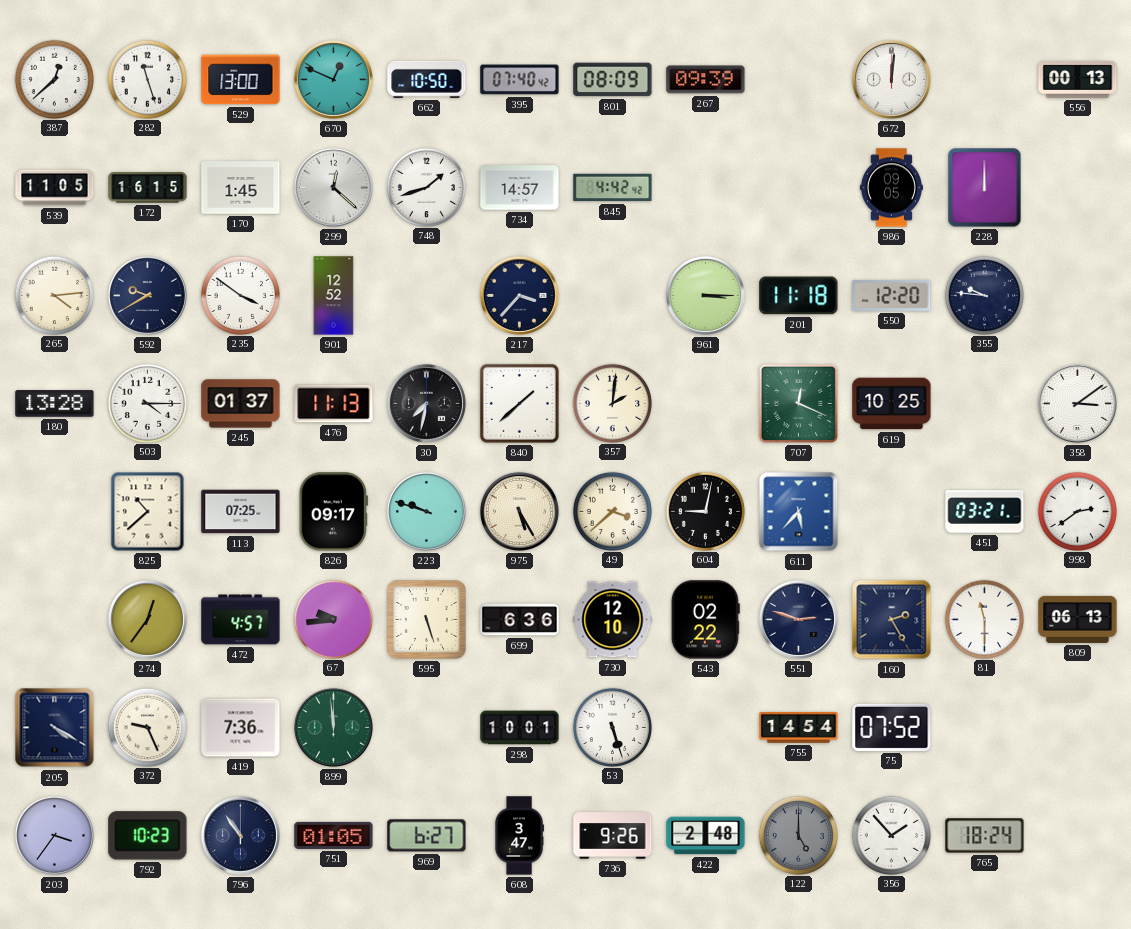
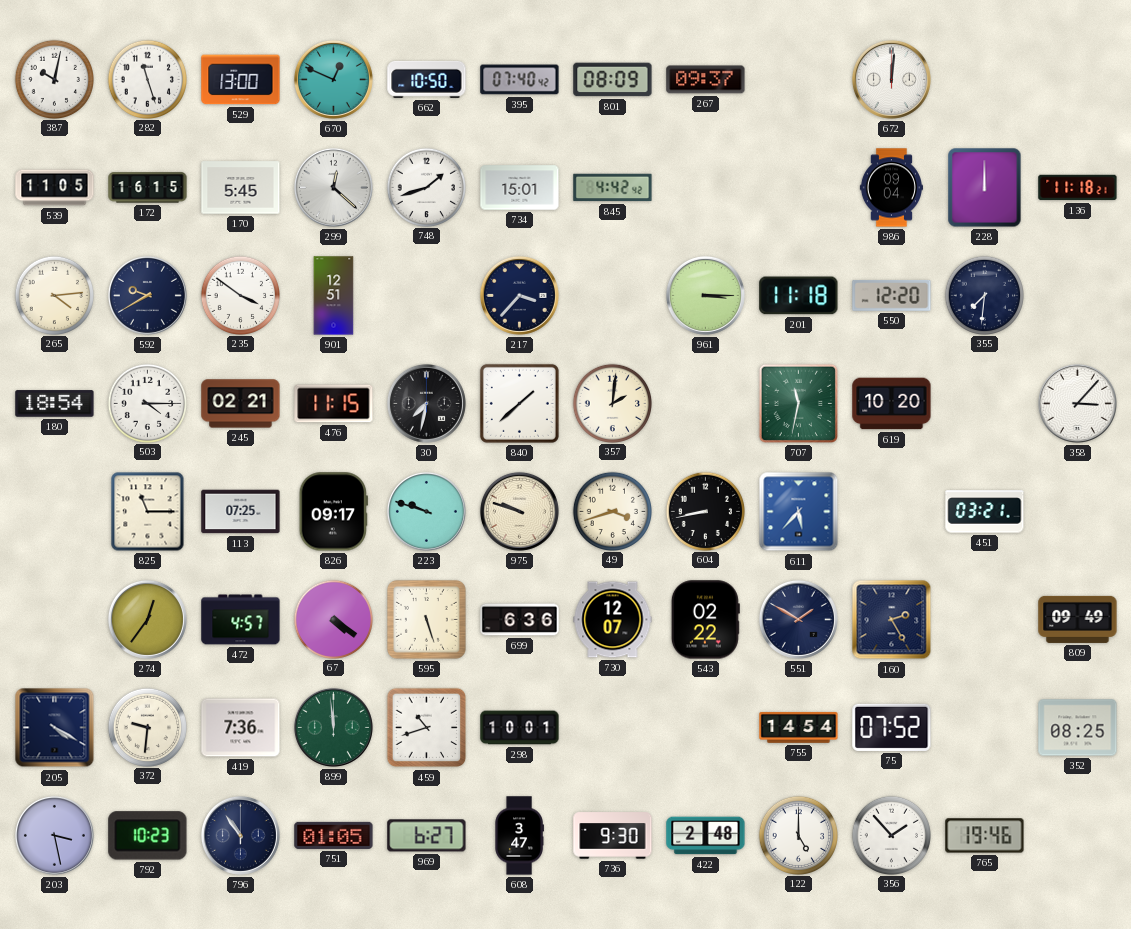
387: 12:38 -> 10:02 (54, 79)
267: 09:39 -> 09:37 (706, 80)
556: 00:13 -> none (1078, 80)
170: 1:45 -> 5:45 (241, 188)
734: 14:57 -> 15:01 (520, 188)
986: 09:05 -> 09:04 (891, 188)
136: none -> 11:18 (1078, 188)
901: 12:52 -> 12:51 (334, 296)
355: 9:46 -> 7:31 (984, 295)
180: 13:28 -> 18:54 (55, 404)
245: 01:37 -> 02:21 (241, 404)
476: 11:13 -> 11:15 (334, 404)
707: 12:19 -> 11:32 (798, 403)
619: 10:25 -> 10:20 (892, 404)
358: 3:09 -> 3:07 (1077, 403)
825: 10:38 -> 11:15 (148, 512)
975: 5:25 -> 9:48 (519, 511)
49: 3:38 -> 3:42 (612, 511)
604: 9:02 -> 8:43 (705, 511)
998: 2:39 -> none (1077, 511)
67: 9:44 -> 4:21 (333, 619)
730: 12:10 -> 12:07 (613, 620)
551: 2:48 -> 1:50 (798, 619)
81: 11:30 -> none (984, 619)
809: 06:13 -> 09:49 (1078, 619)
372: 9:26 -> 9:31 (147, 727)
459: none -> 10:42 (427, 728)
53: 5:27 -> none (612, 727)
352: none -> 08:25 (1078, 728)
203: 3:36 -> 3:28 (54, 835)
736: 9:26 -> 9:30 (613, 836)
122 dial: grey -> white (798, 835)
765: 18:24 -> 19:46 (985, 836)
